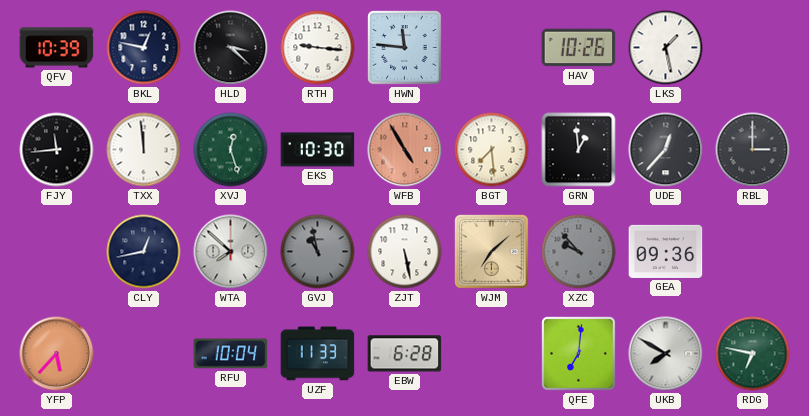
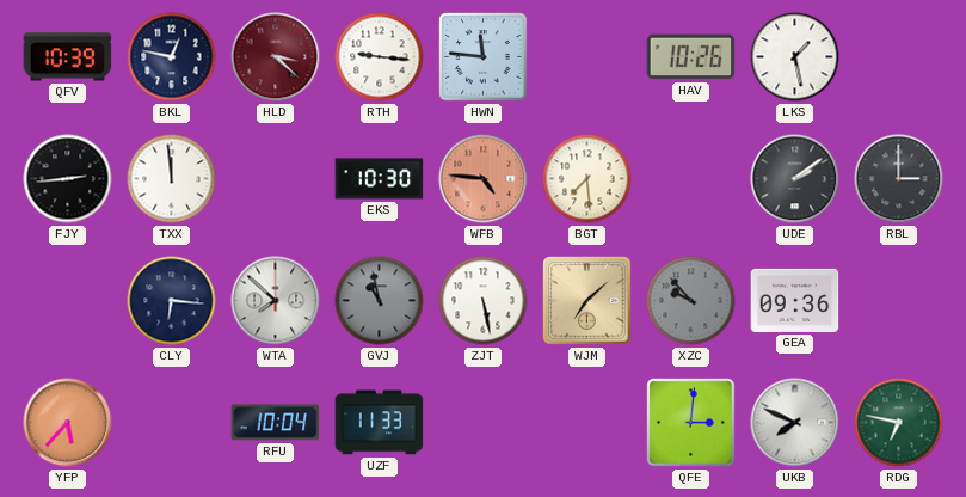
HLD dial: black -> burgundy (276, 57)
FJY: 11:44 -> 2:44 (68, 179)
XVJ: 12:27 -> none (231, 150)
WFB: 4:55 -> 4:46 (484, 179)
GRN: 12:59 -> none (579, 150)
UDE: 12:37 -> 2:09 (795, 179)
CLY: 12:43 -> 6:16 (172, 301)
EBW: 6:28 -> none (405, 354)
QFE: 7:01 -> 3:01 (691, 423)
UKB: 7:50 -> 7:49 (795, 423)
